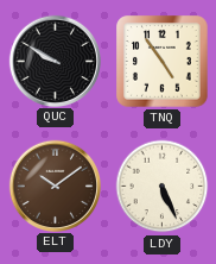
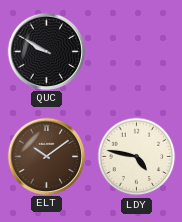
TNQ: 4:54 -> none (163, 62)
LDY: 5:26 -> 4:47 (137, 157)
